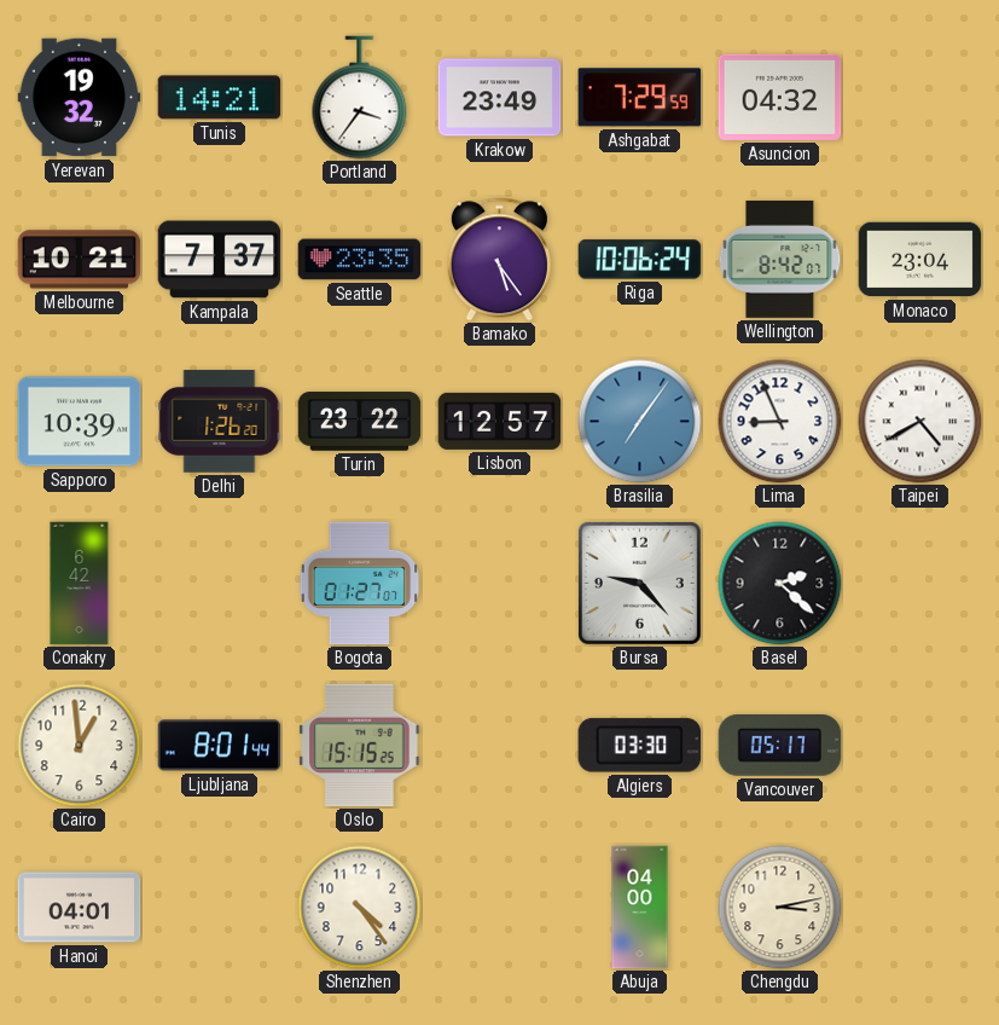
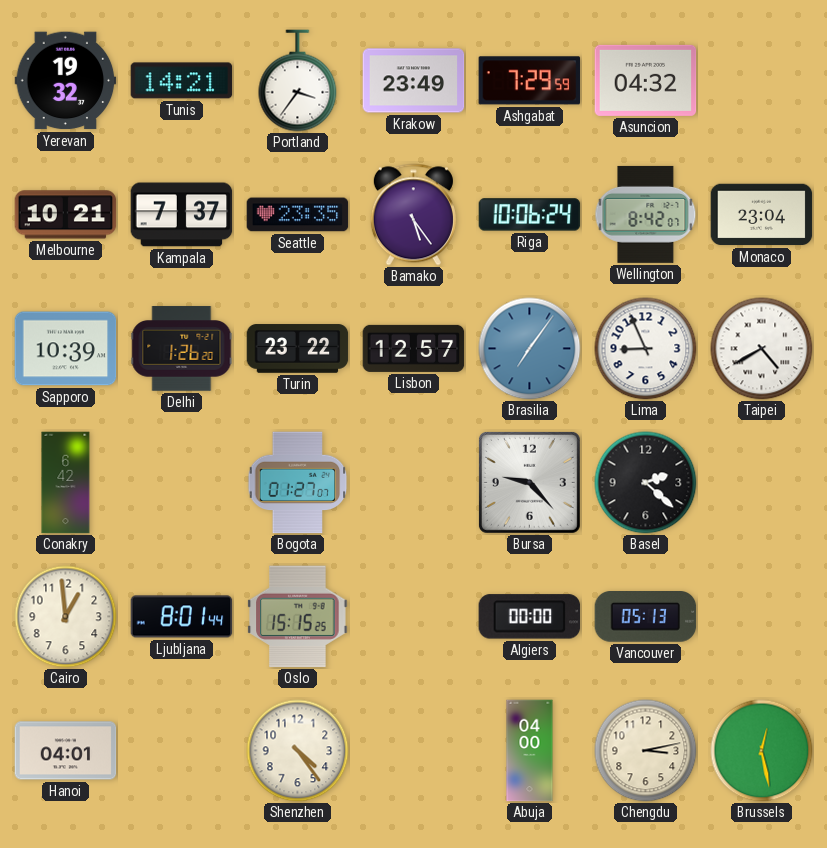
Algiers: 03:30 -> 00:00 (530, 617)
Vancouver: 05:17 -> 05:13 (646, 617)
Brussels: none -> 12:28 (762, 751)
